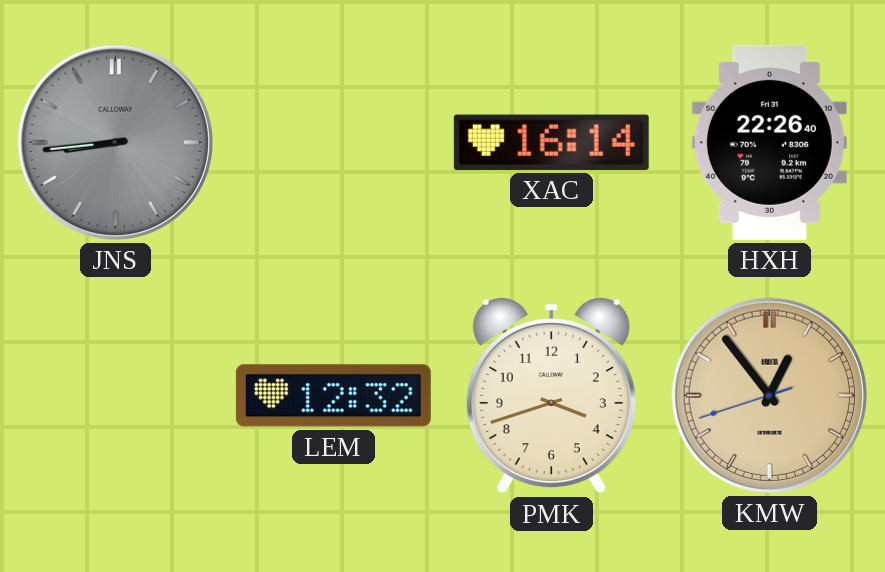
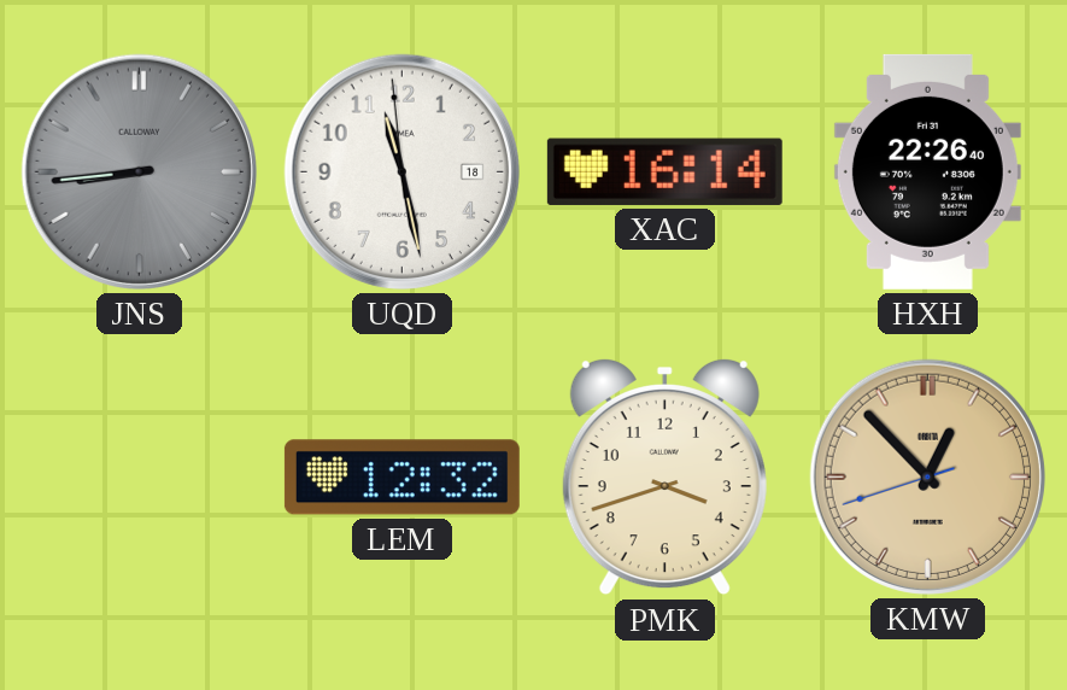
UQD: none -> 11:27 (401, 171)
KMW: 12:53 -> 12:52 (927, 476)
